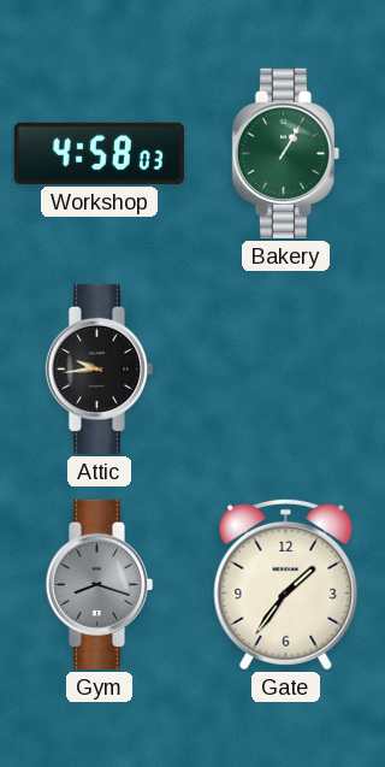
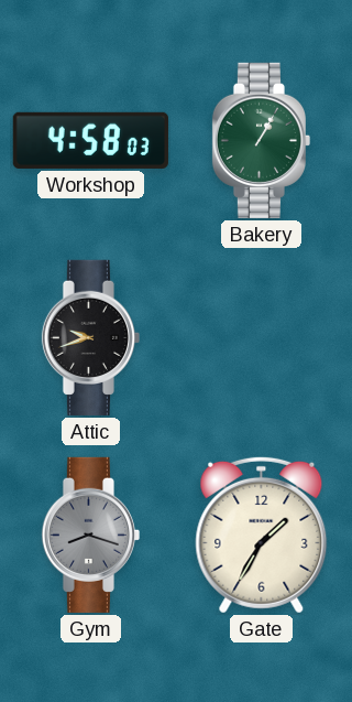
Attic: 9:44 -> 9:42 (90, 337)
Gate: 1:36 -> 1:35 (262, 534)
